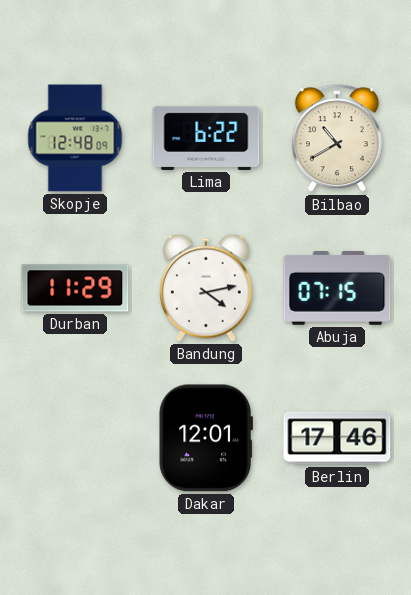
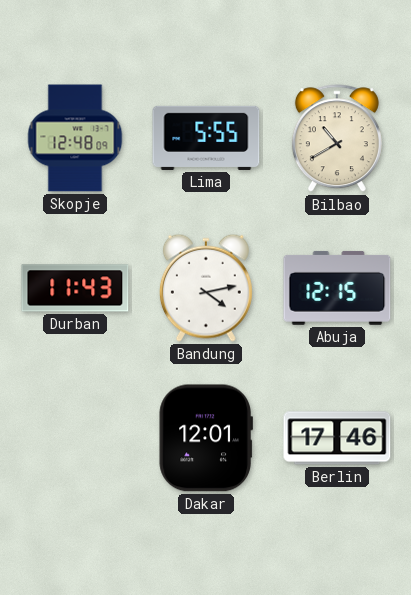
Lima: 6:22 -> 5:55 (206, 138)
Durban: 11:29 -> 11:43 (75, 288)
Abuja: 07:15 -> 12:15 (337, 288)
